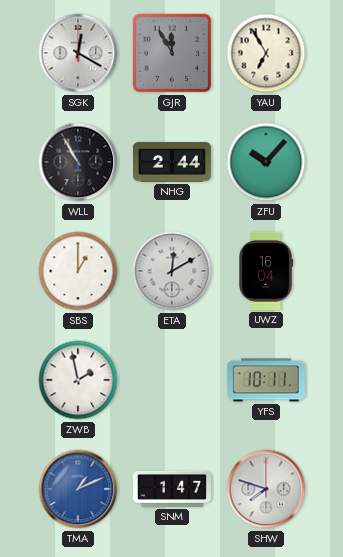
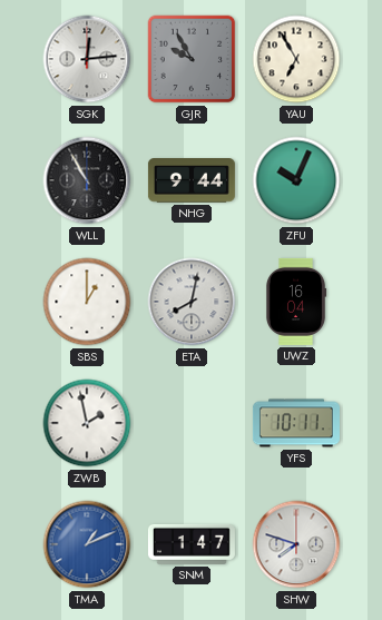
SGK: 12:20 -> 12:14 (87, 59)
GJR: 11:55 -> 9:55 (192, 59)
NHG: 2:44 -> 9:44 (192, 180)
ZFU: 10:07 -> 10:04 (296, 180)
ETA: 12:10 -> 8:02 (192, 302)
